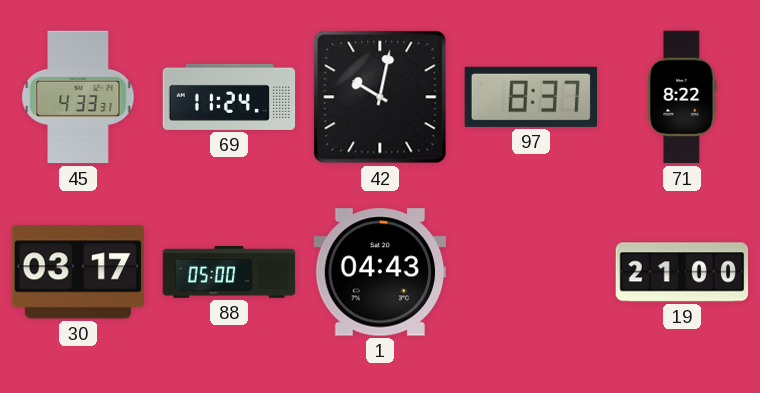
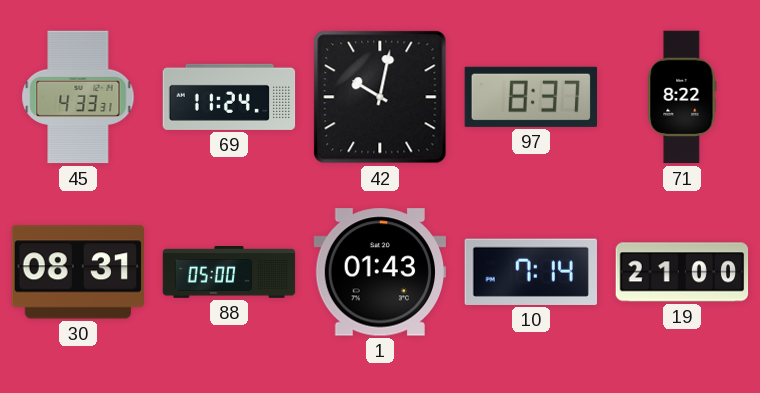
30: 03:17 -> 08:31 (77, 272)
1: 04:43 -> 01:43 (379, 272)
10: none -> 7:14 (531, 272)
